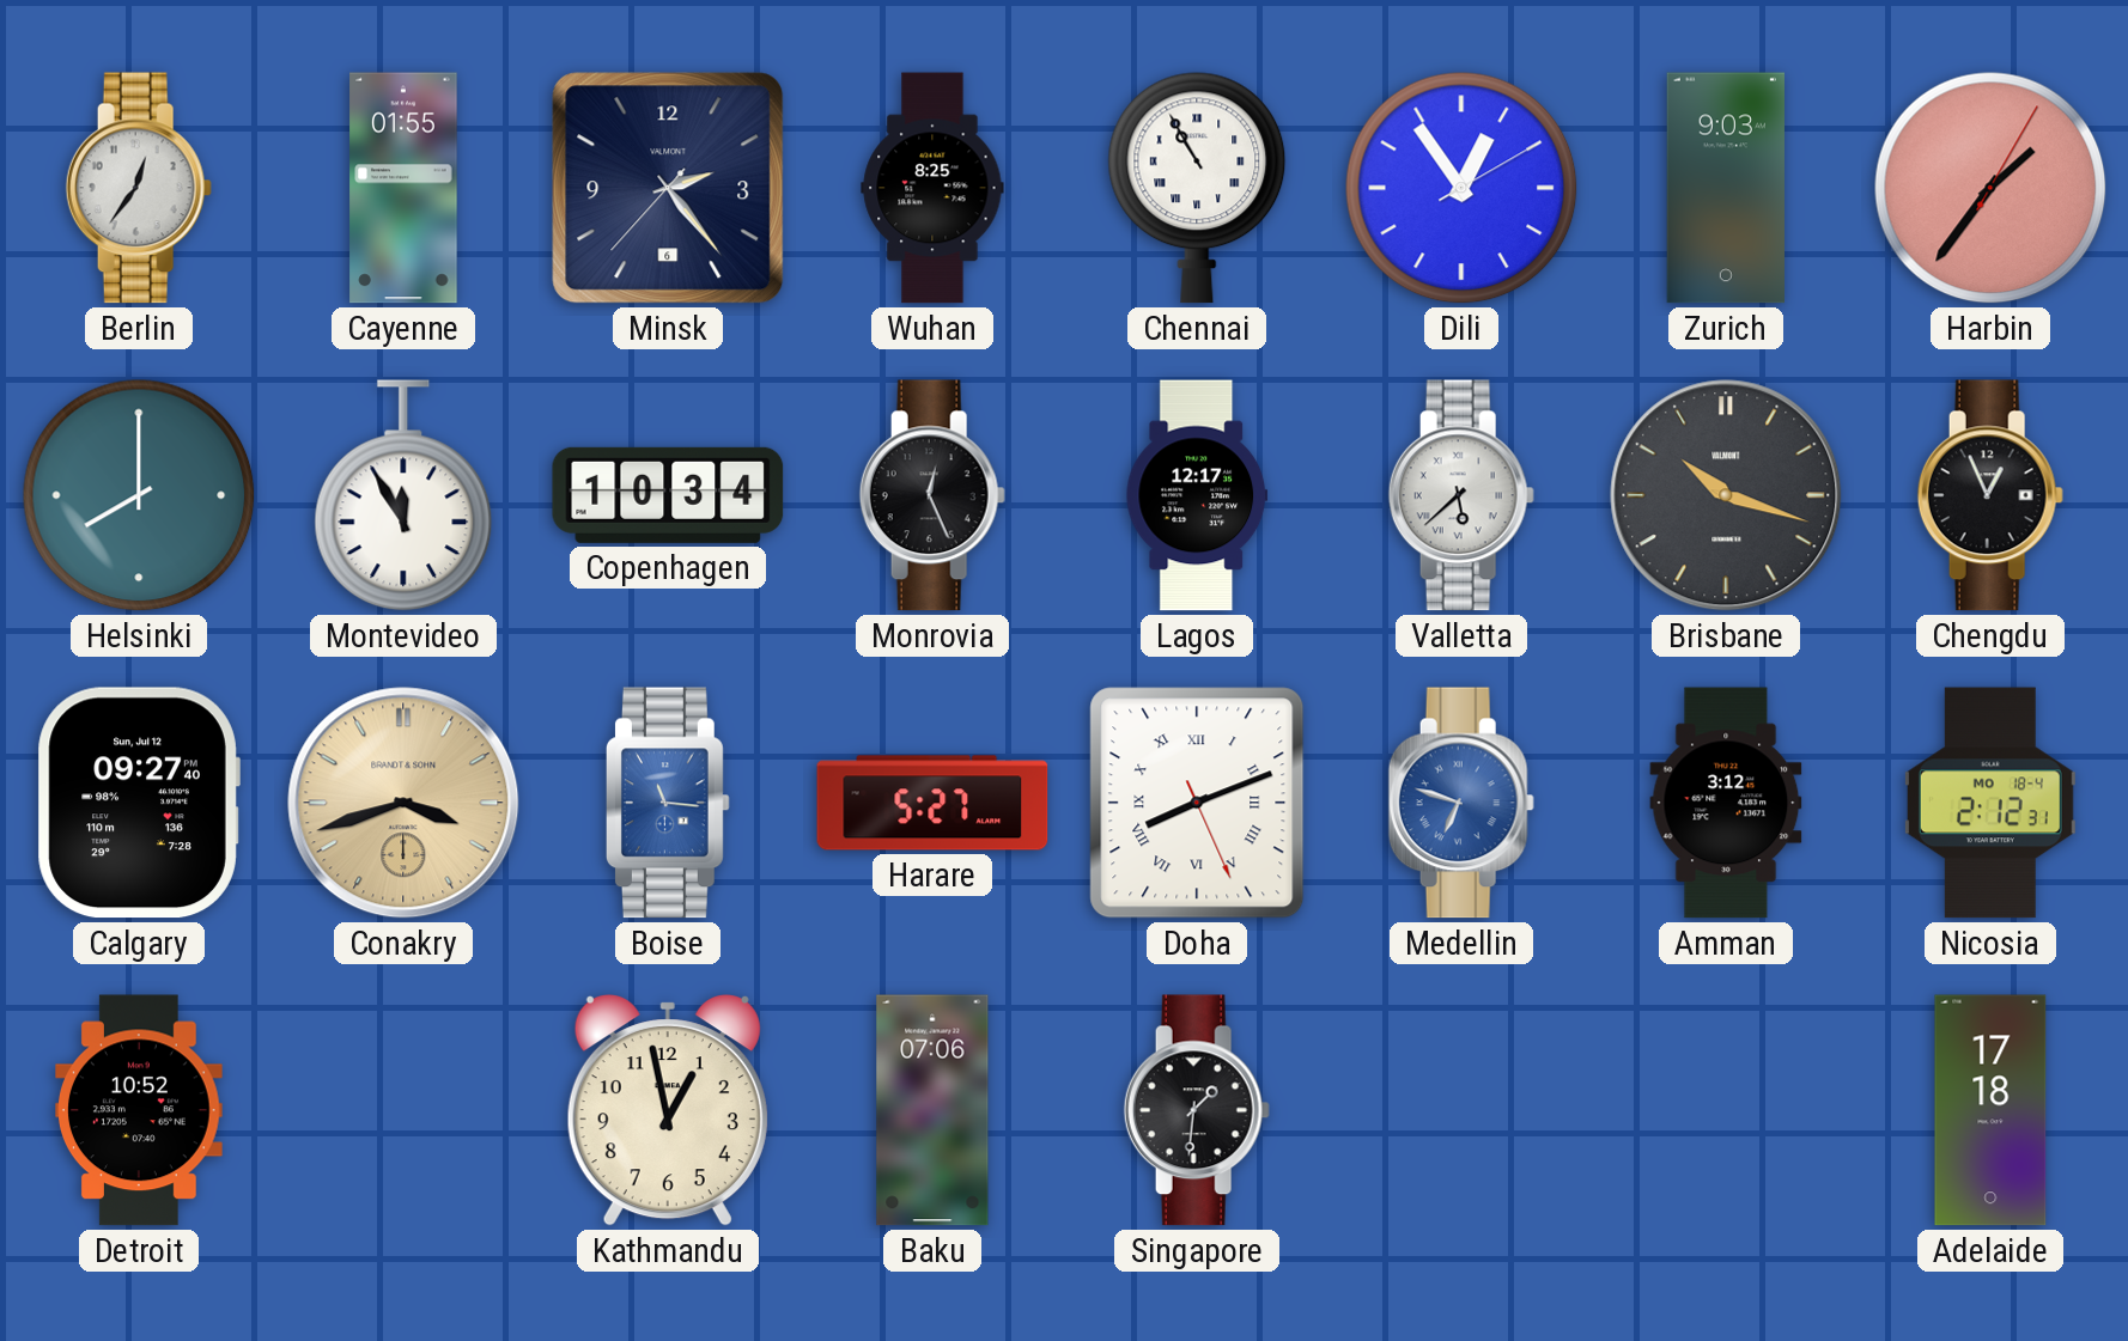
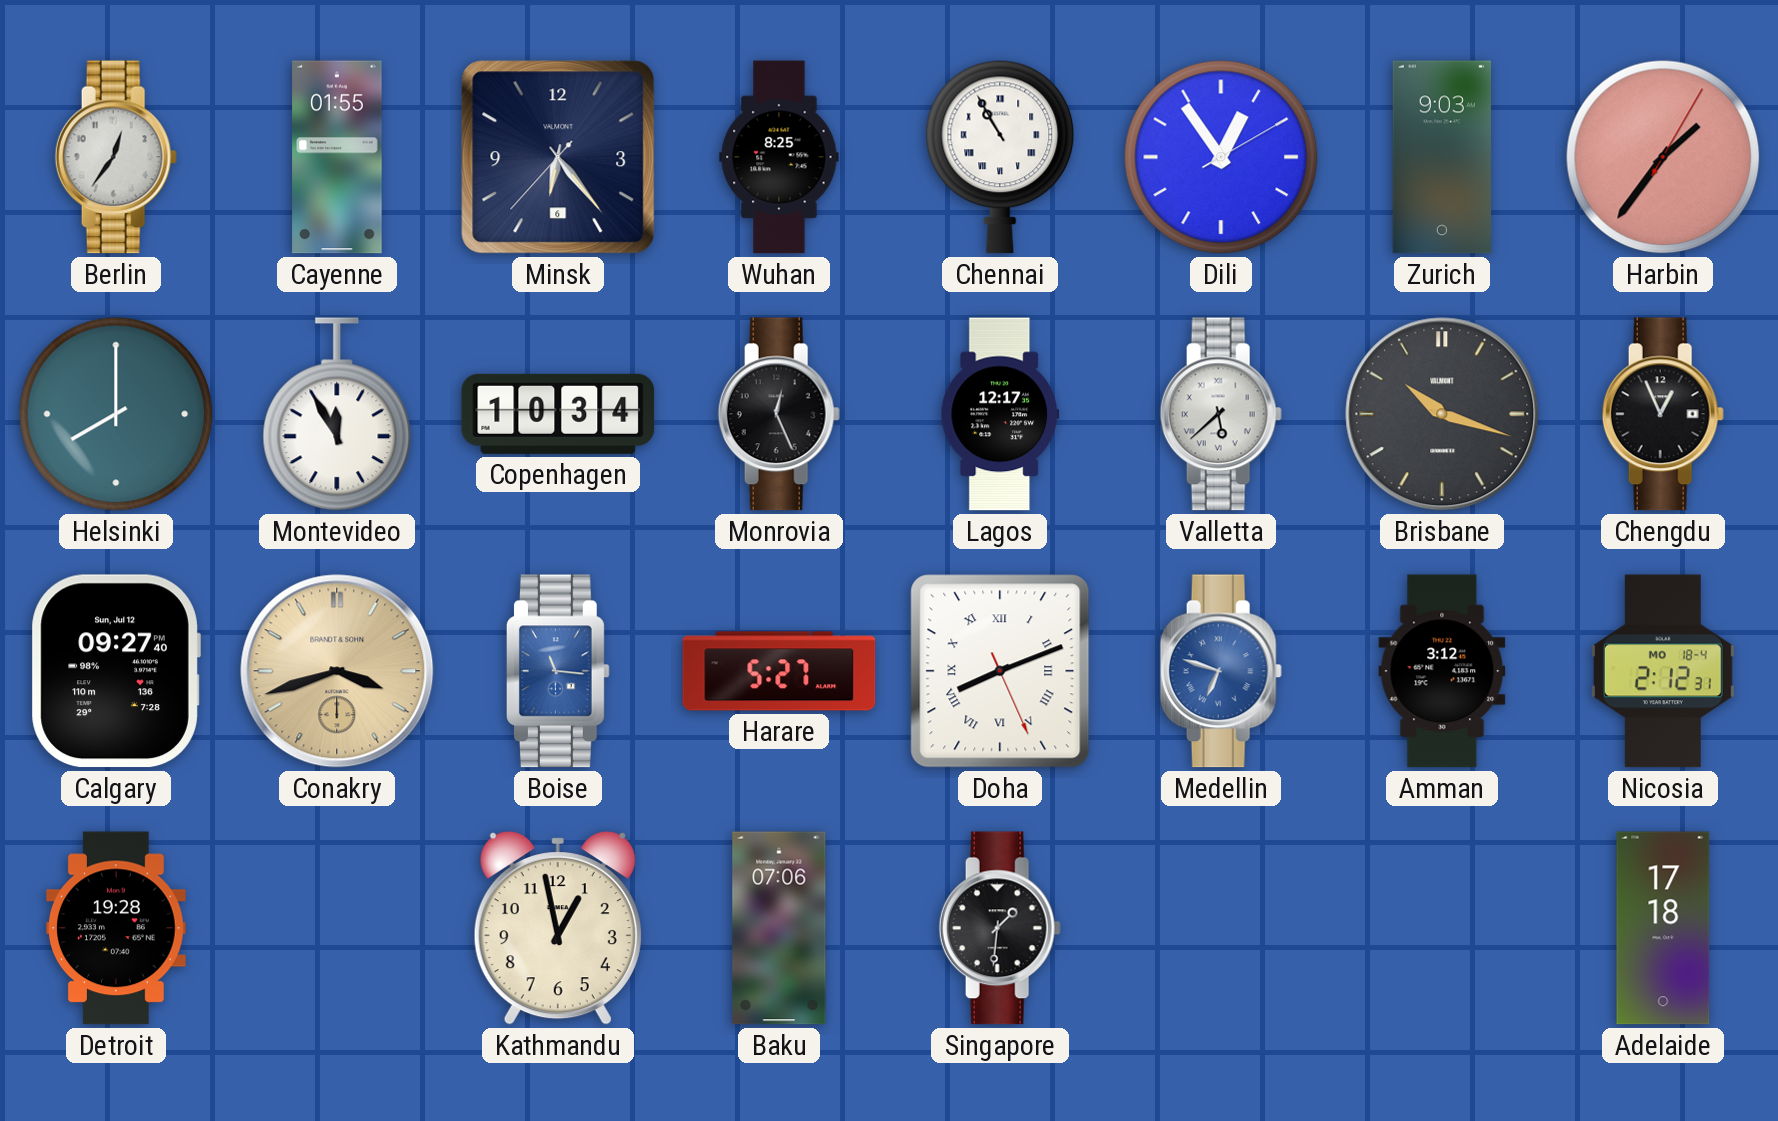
Minsk: 2:23 -> 6:23 (558, 157)
Detroit: 10:52 -> 19:28 (117, 928)
